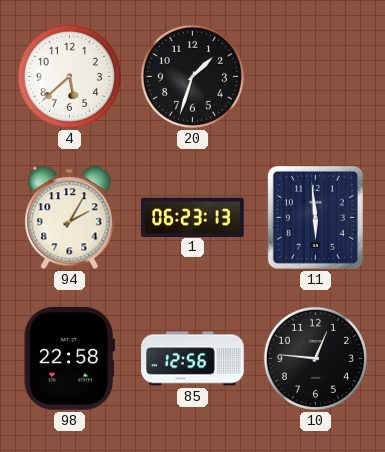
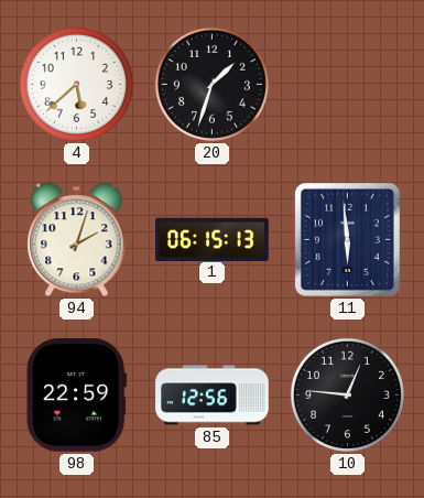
94: 2:05 -> 2:03 (77, 240)
1: 06:23 -> 06:15 (213, 239)
98: 22:58 -> 22:59 (76, 396)
